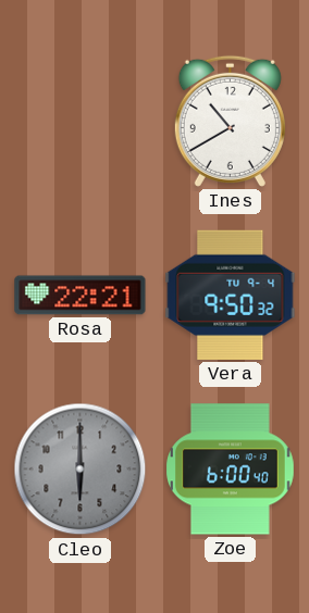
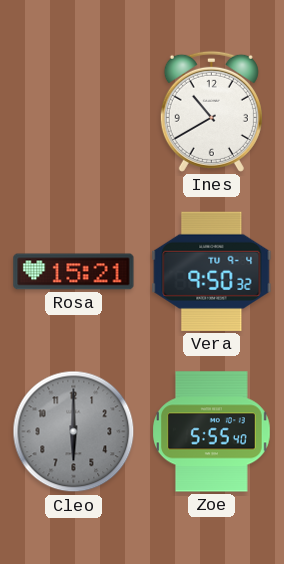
Rosa: 22:21 -> 15:21 (74, 272)
Zoe: 6:00 -> 5:55 (212, 432)
